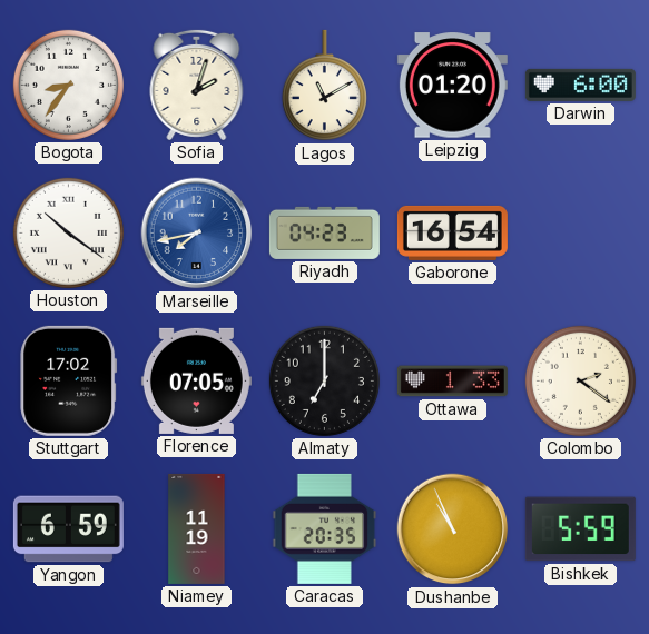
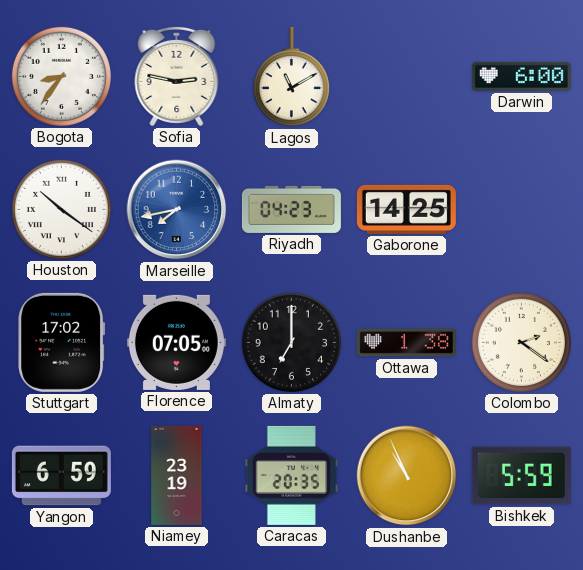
Sofia: 2:03 -> 2:47 (177, 76)
Leipzig: 01:20 -> none (452, 86)
Gaborone: 16:54 -> 14:25 (406, 209)
Ottawa: 1:33 -> 1:38 (406, 343)
Niamey: 11:19 -> 23:19 (177, 475)
